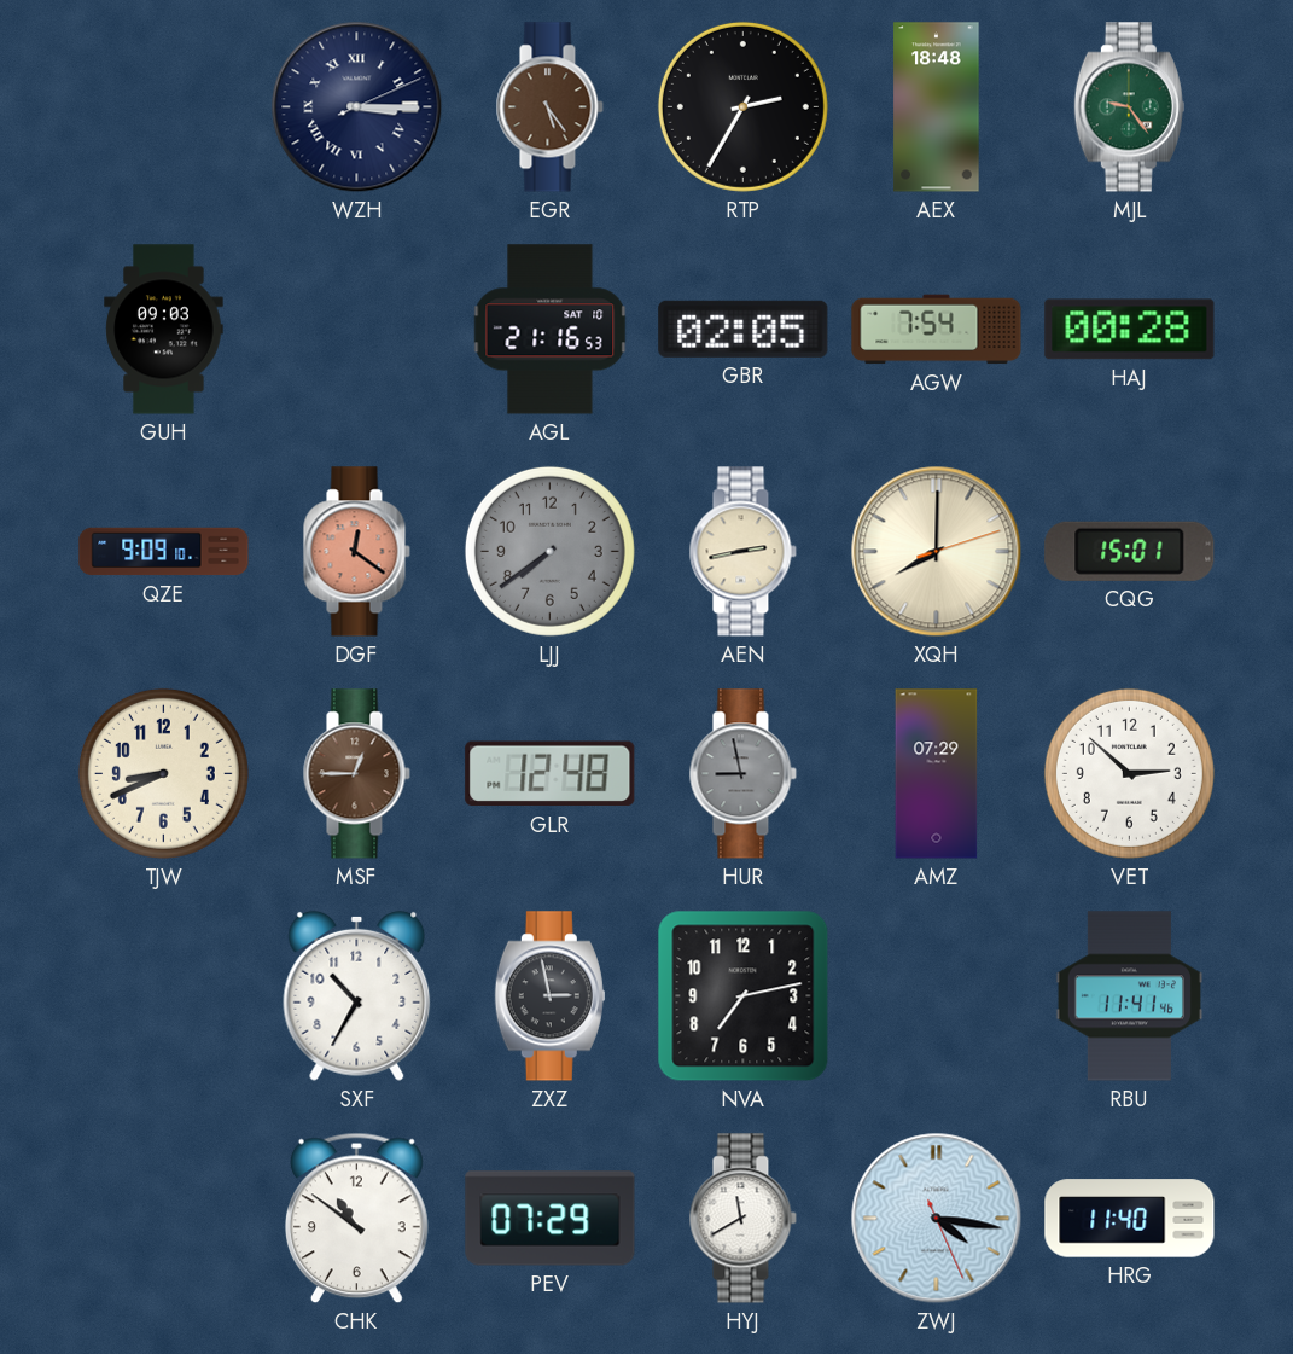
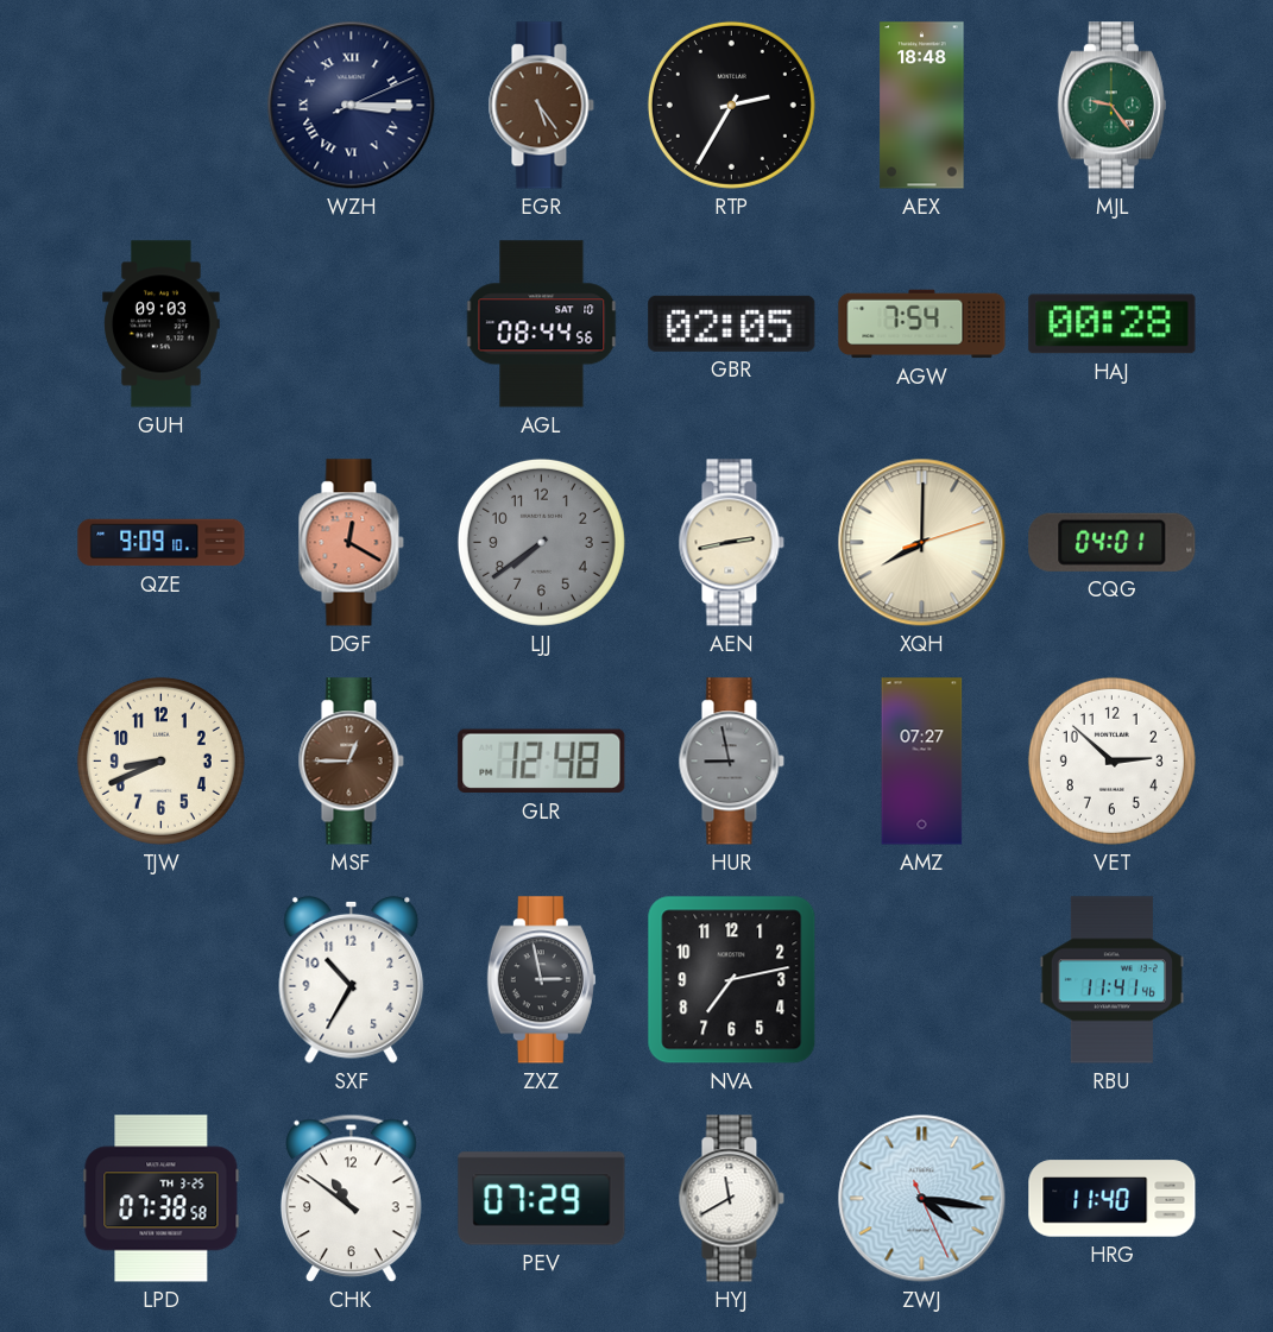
AGL: 21:16 -> 08:44 (542, 324)
DGF: 12:21 -> 12:20 (351, 543)
CQG: 15:01 -> 04:01 (1113, 542)
AMZ: 07:29 -> 07:27 (922, 762)
LPD: none -> 07:38 (162, 1199)
